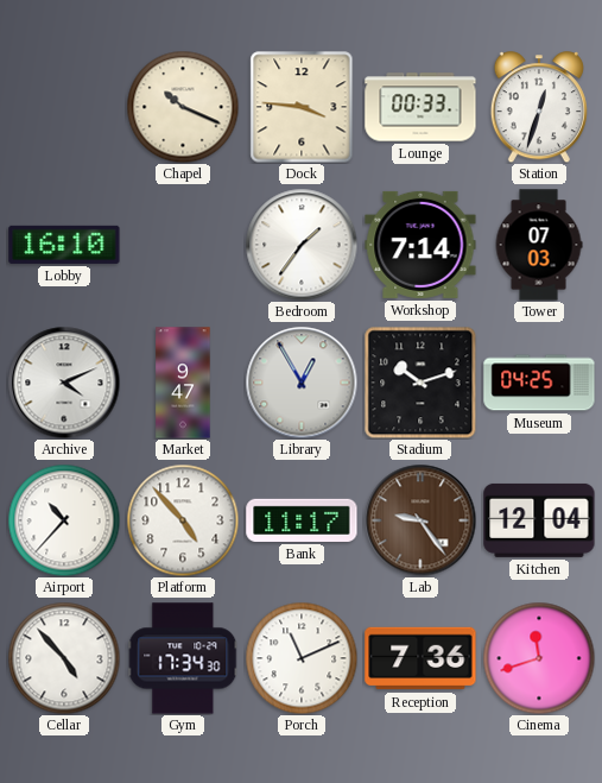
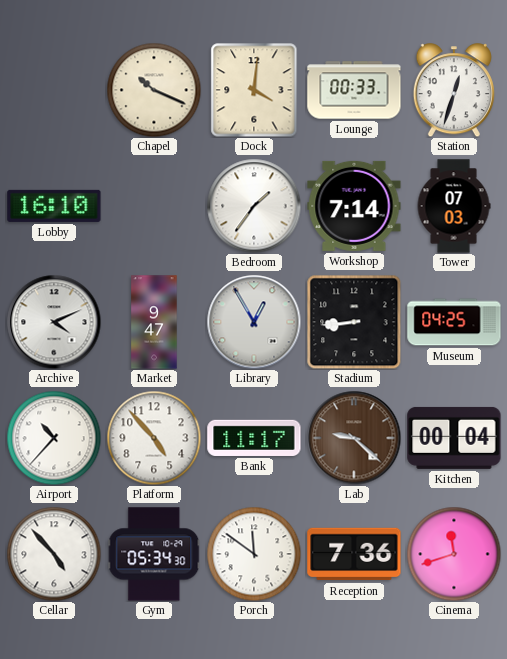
Dock: 3:46 -> 4:01 (254, 90)
Stadium: 10:12 -> 8:44 (354, 322)
Lab: 9:24 -> 9:22 (354, 438)
Kitchen: 12:04 -> 00:04 (454, 438)
Gym: 17:34 -> 05:34 (154, 554)
Porch: 11:11 -> 11:51 (254, 554)
